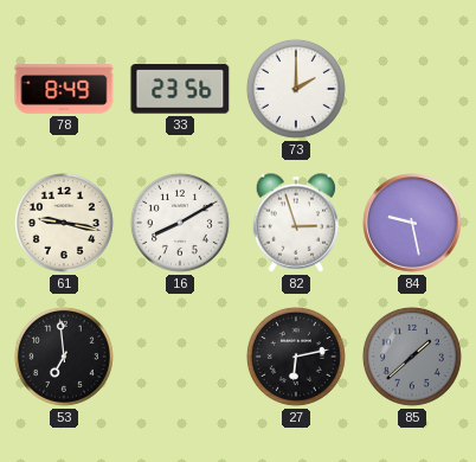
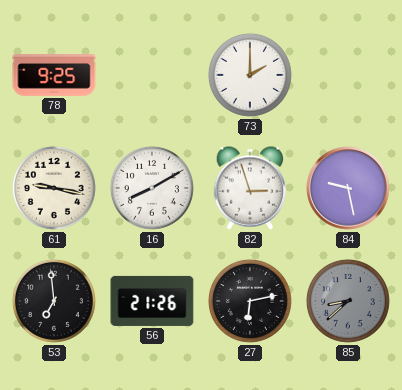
78: 8:49 -> 9:25 (54, 76)
33: 23:56 -> none (180, 89)
56: none -> 21:26 (152, 301)
85: 1:38 -> 8:38 (348, 301)
